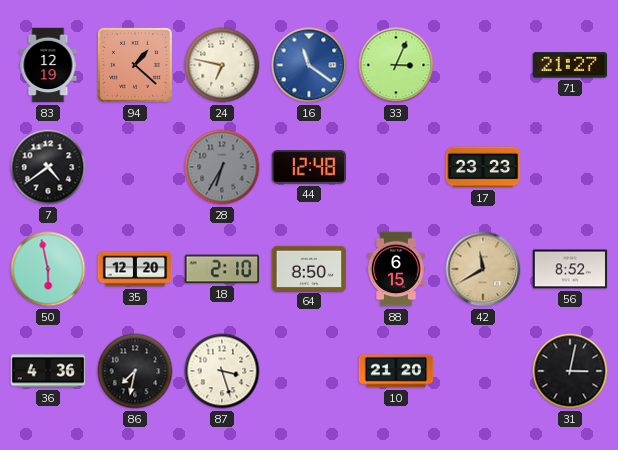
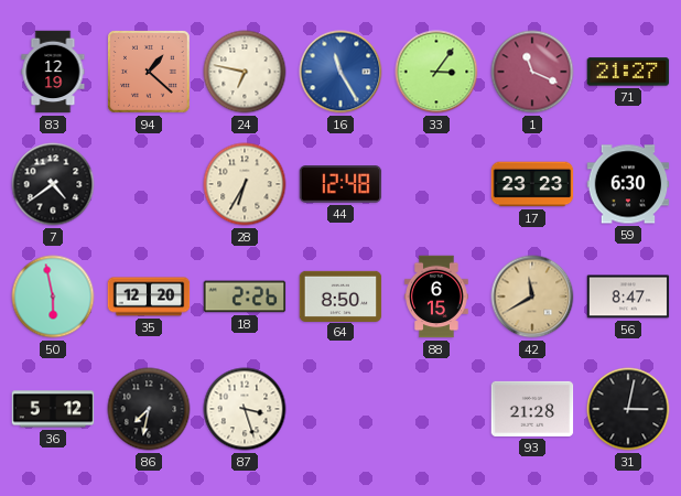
16: 11:21 -> 11:25 (340, 72)
33: 3:04 -> 3:06 (436, 72)
1: none -> 11:19 (532, 72)
28 dial: grey -> cream (245, 184)
59: none -> 6:30 (628, 184)
18: 2:10 -> 2:26 (245, 296)
56: 8:52 -> 8:47 (628, 296)
36: 4:36 -> 5:12 (53, 409)
10: 21:20 -> none (396, 371)
93: none -> 21:28 (532, 409)
